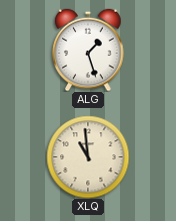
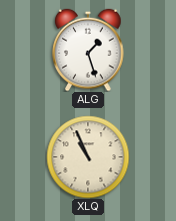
XLQ: 10:59 -> 10:56 (88, 157)
